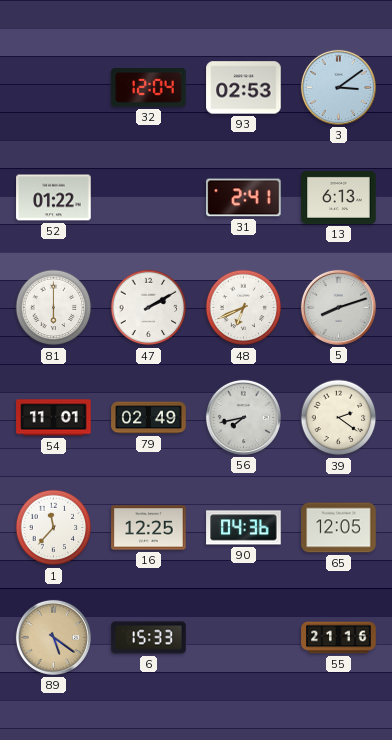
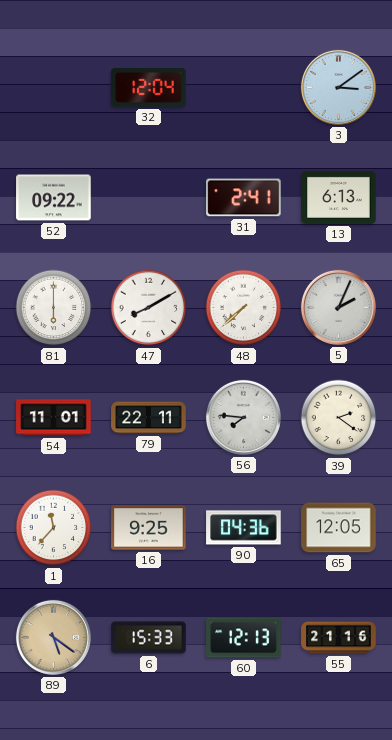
93: 02:53 -> none (244, 88)
52: 01:22 -> 09:22 (54, 198)
47: 2:10 -> 8:10 (149, 308)
48: 6:41 -> 7:38 (244, 308)
5: 8:12 -> 2:04 (338, 307)
79: 02:49 -> 22:11 (149, 418)
56: 7:43 -> 7:46 (243, 417)
16: 12:25 -> 9:25 (149, 528)
60: none -> 12:13 (244, 638)
